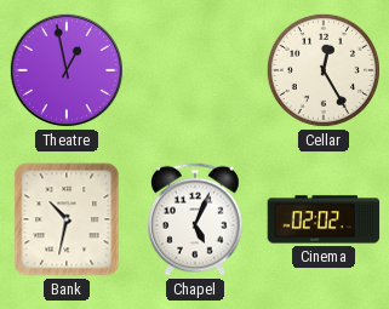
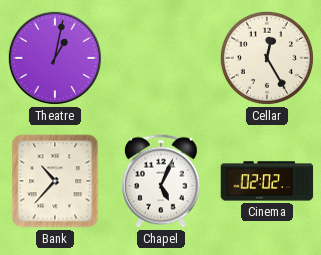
Theatre: 12:58 -> 1:02 (55, 58)
Bank: 10:32 -> 10:37 (55, 181)
